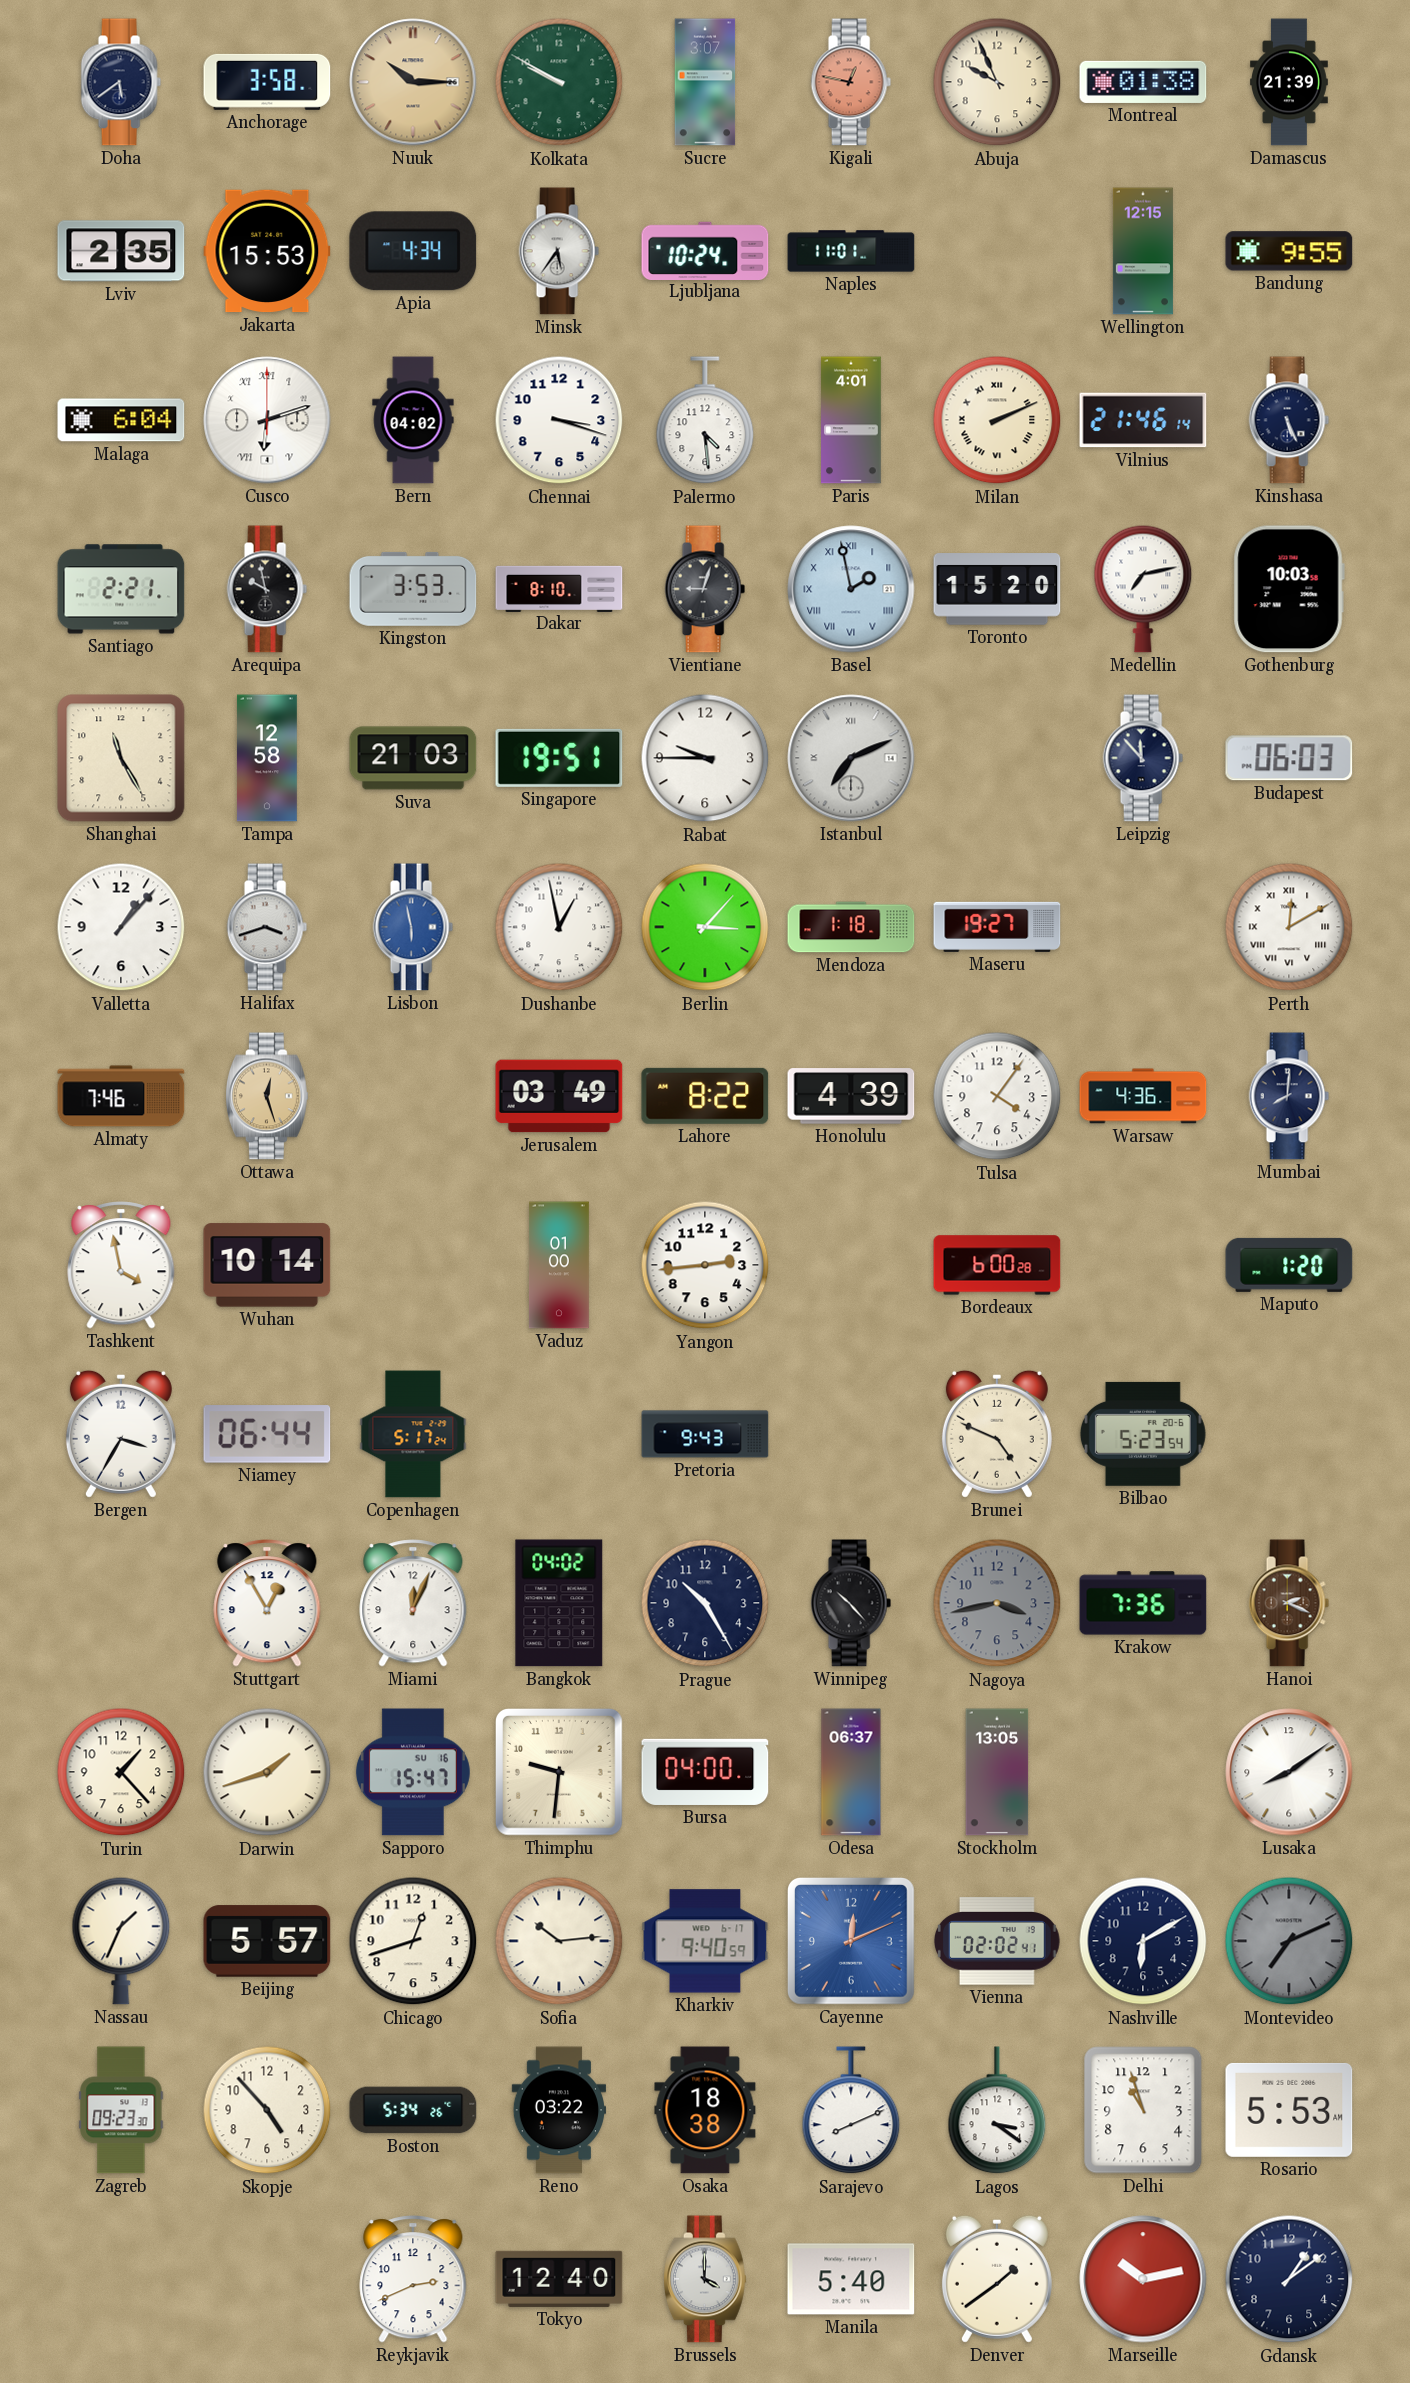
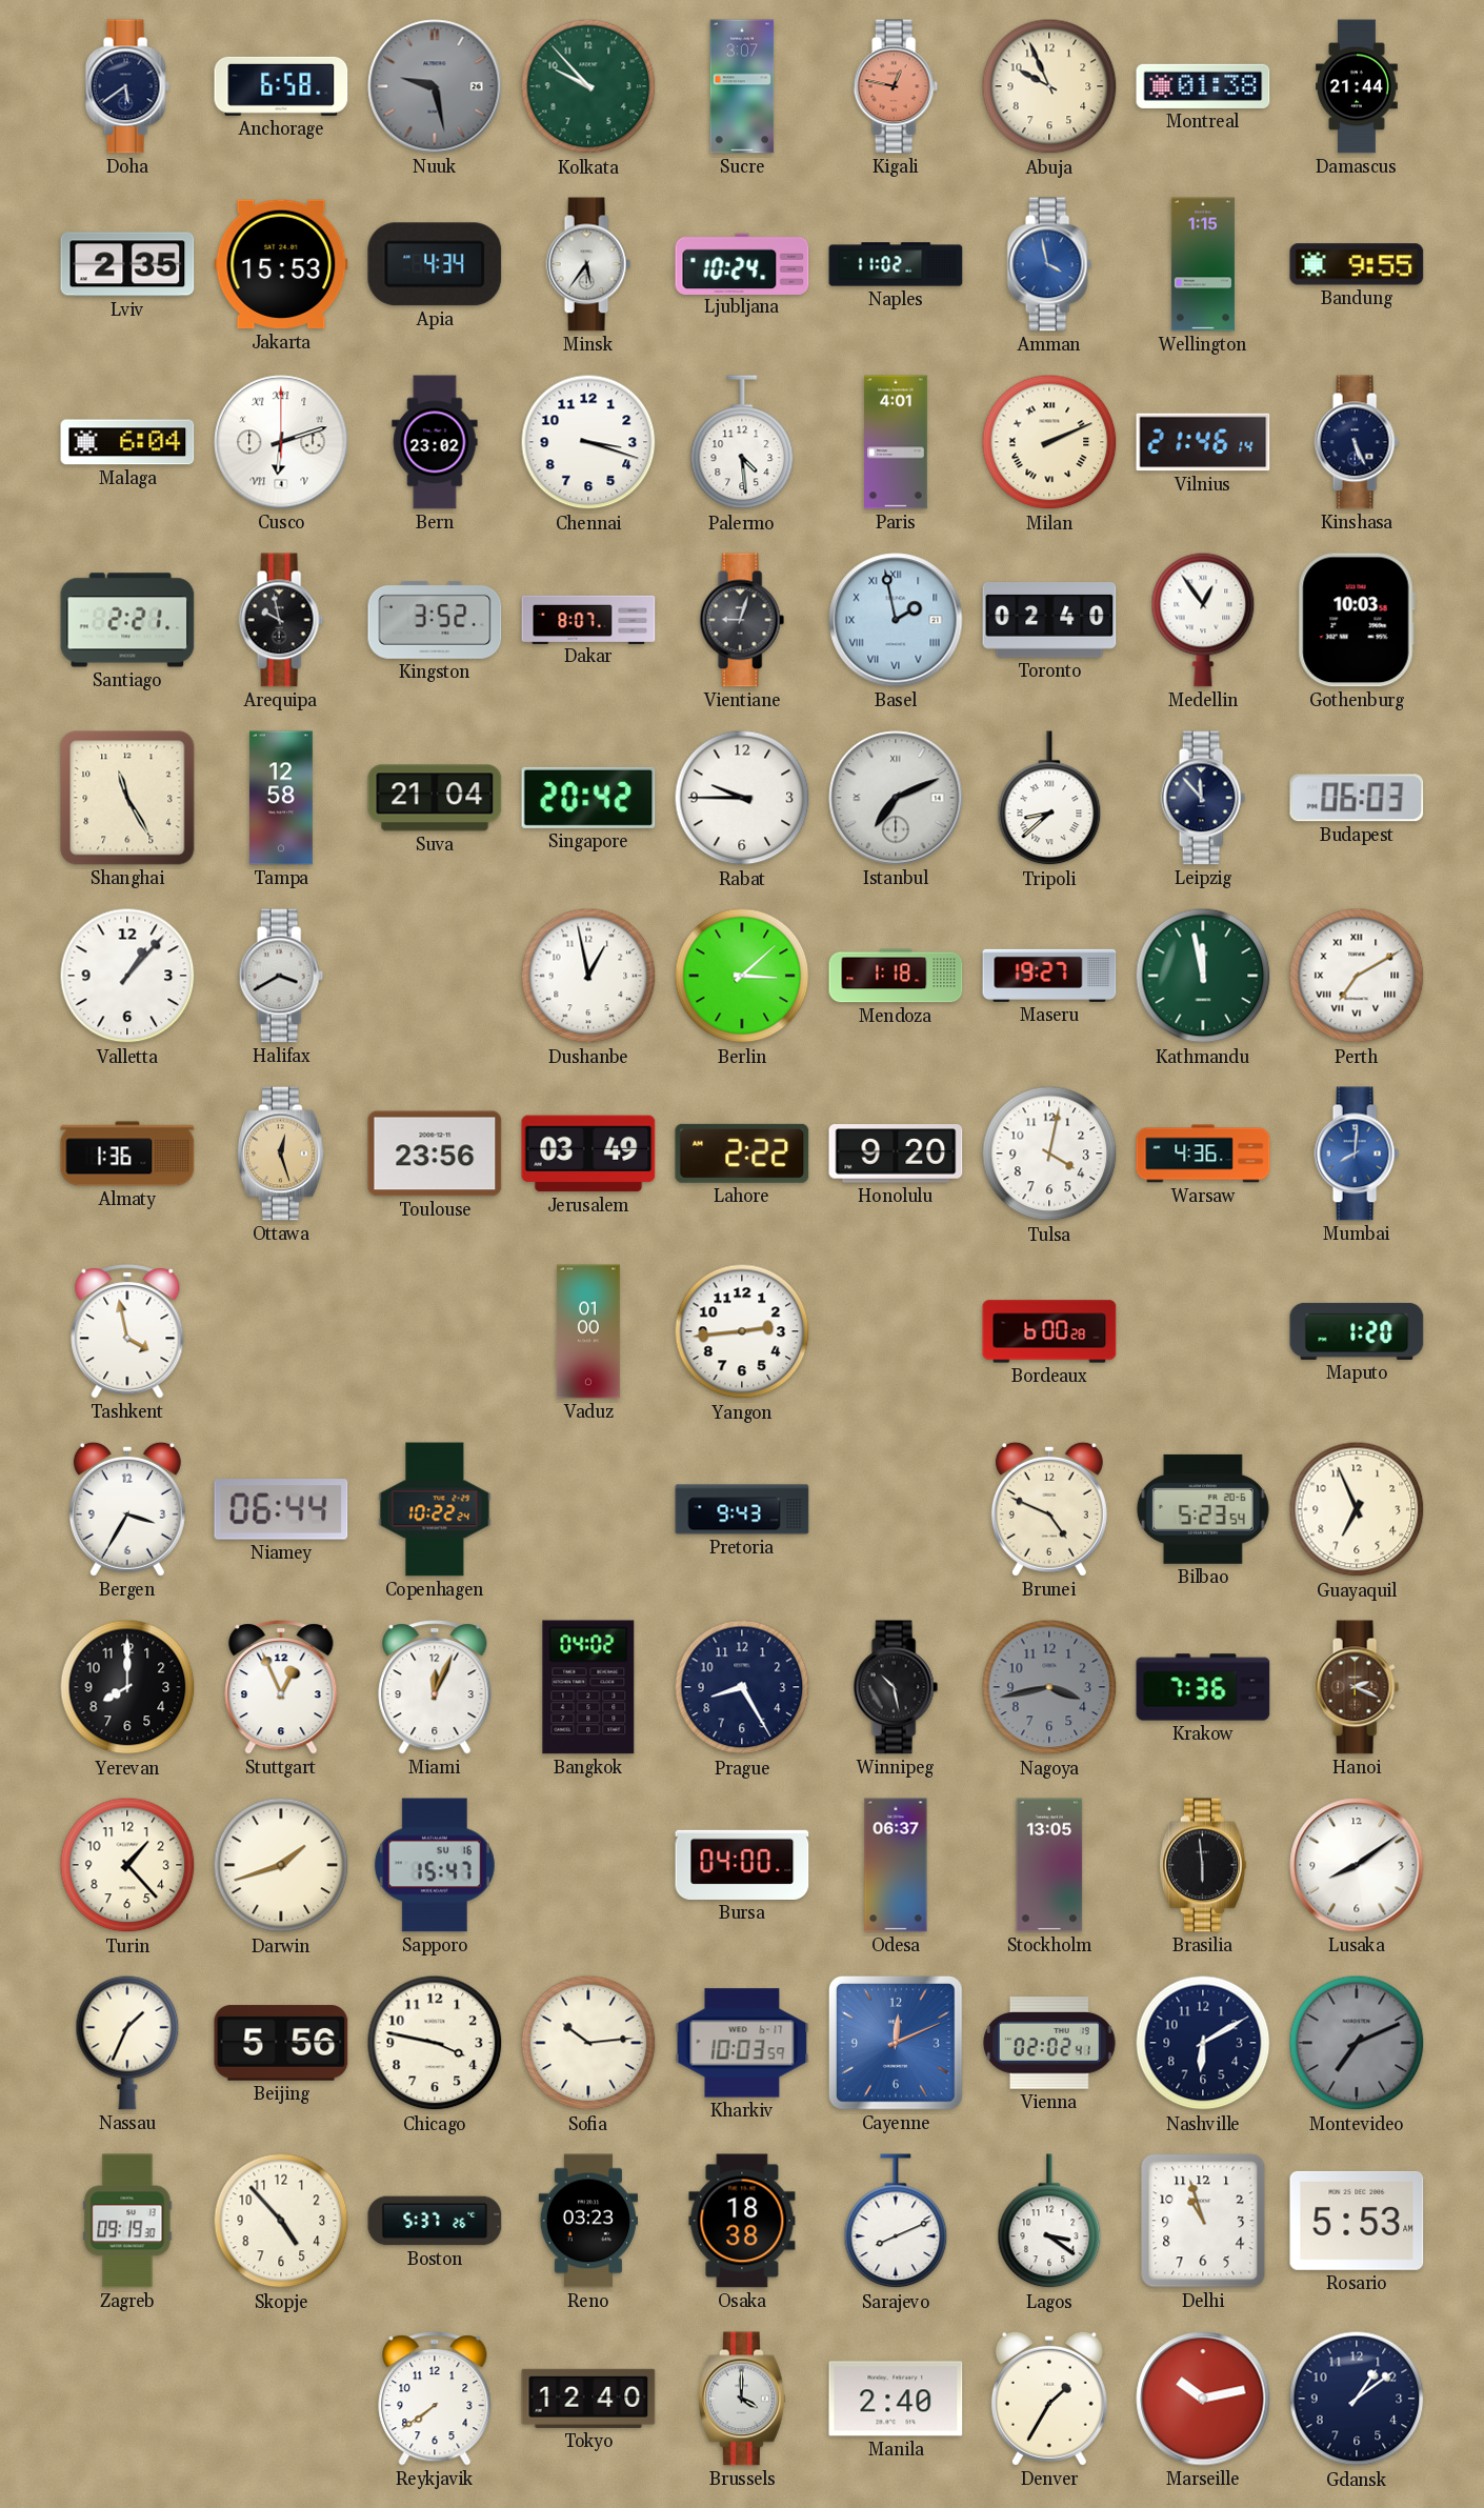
Anchorage: 3:58 -> 6:58 (281, 86)
Nuuk: 10:15 -> 9:28 (435, 86)
Nuuk dial: champagne -> grey (435, 86)
Kolkata: 9:50 -> 9:53 (588, 86)
Damascus: 21:39 -> 21:44 (1358, 86)
Naples: 11:01 -> 11:02 (896, 264)
Amman: none -> 3:58 (1049, 264)
Wellington: 12:15 -> 1:15 (1203, 264)
Bern: 04:02 -> 23:02 (435, 442)
Kingston: 3:53 -> 3:52 (435, 620)
Dakar: 8:10 -> 8:07 (588, 619)
Toronto: 15:20 -> 02:40 (1049, 620)
Medellin: 7:13 -> 12:54 (1203, 620)
Suva: 21:03 -> 21:04 (435, 798)
Singapore: 19:51 -> 20:42 (588, 798)
Tripoli: none -> 8:38 (1049, 799)
Halifax: 3:42 -> 3:40 (281, 976)
Lisbon: 5:58 -> none (413, 927)
Berlin: 3:07 -> 3:08 (742, 976)
Kathmandu: none -> 11:58 (1203, 976)
Perth: 12:10 -> 7:10 (1357, 976)
Almaty: 7:46 -> 1:36 (127, 1153)
Toulouse: none -> 23:56 (435, 1153)
Lahore: 8:22 -> 2:22 (742, 1153)
Honolulu: 4:39 -> 9:20 (896, 1153)
Tulsa: 4:06 -> 4:02 (1049, 1153)
Mumbai dial: navy -> blue (1357, 1153)
Wuhan: 10:14 -> none (267, 1265)
Copenhagen: 5:17 -> 10:22 (435, 1509)
Guayaquil: none -> 6:56 (1357, 1509)
Yerevan: none -> 8:00 (127, 1687)
Stuttgart: 12:55 -> 12:56 (281, 1687)
Prague: 10:25 -> 8:25 (742, 1687)
Winnipeg: 10:23 -> 10:28 (896, 1687)
Thimphu: 9:31 -> none (560, 1773)
Brasilia: none -> 5:59 (1204, 1865)
Beijing: 5:57 -> 5:56 (281, 2043)
Chicago: 12:42 -> 3:47 (435, 2043)
Kharkiv: 9:40 -> 10:03 (742, 2043)
Zagreb: 09:23 -> 09:19 (127, 2221)
Boston: 5:34 -> 5:37 (435, 2221)
Reno: 03:22 -> 03:23 (587, 2221)
Reykjavik: 2:41 -> 7:39 (435, 2399)
Manila: 5:40 -> 2:40 (896, 2399)
Denver: 1:39 -> 1:35 (1049, 2399)
